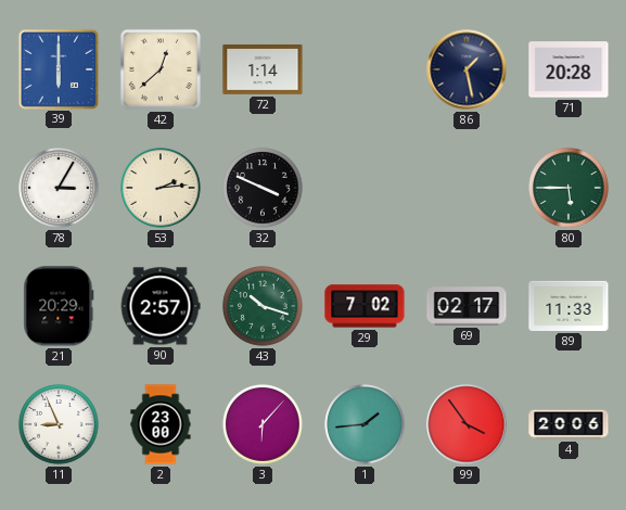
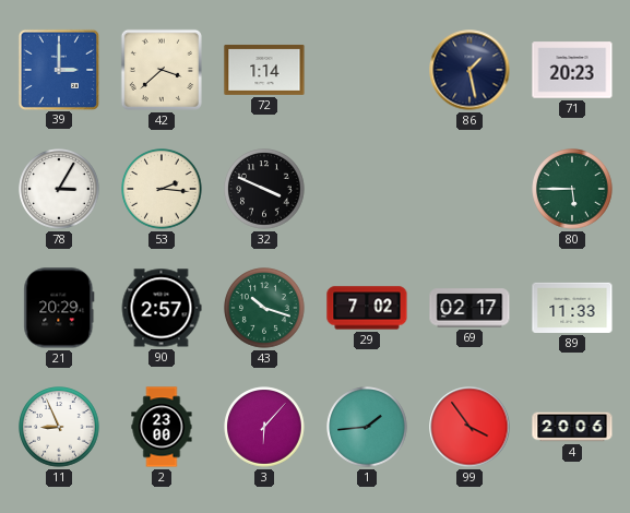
39: 6:00 -> 3:00 (58, 69)
42: 12:38 -> 3:38 (162, 70)
71: 20:28 -> 20:23 (572, 70)
53: 2:14 -> 2:16 (162, 189)
